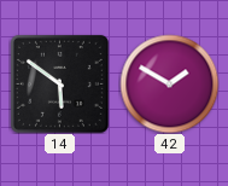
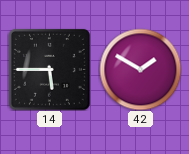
14: 5:51 -> 5:45 (49, 69)
